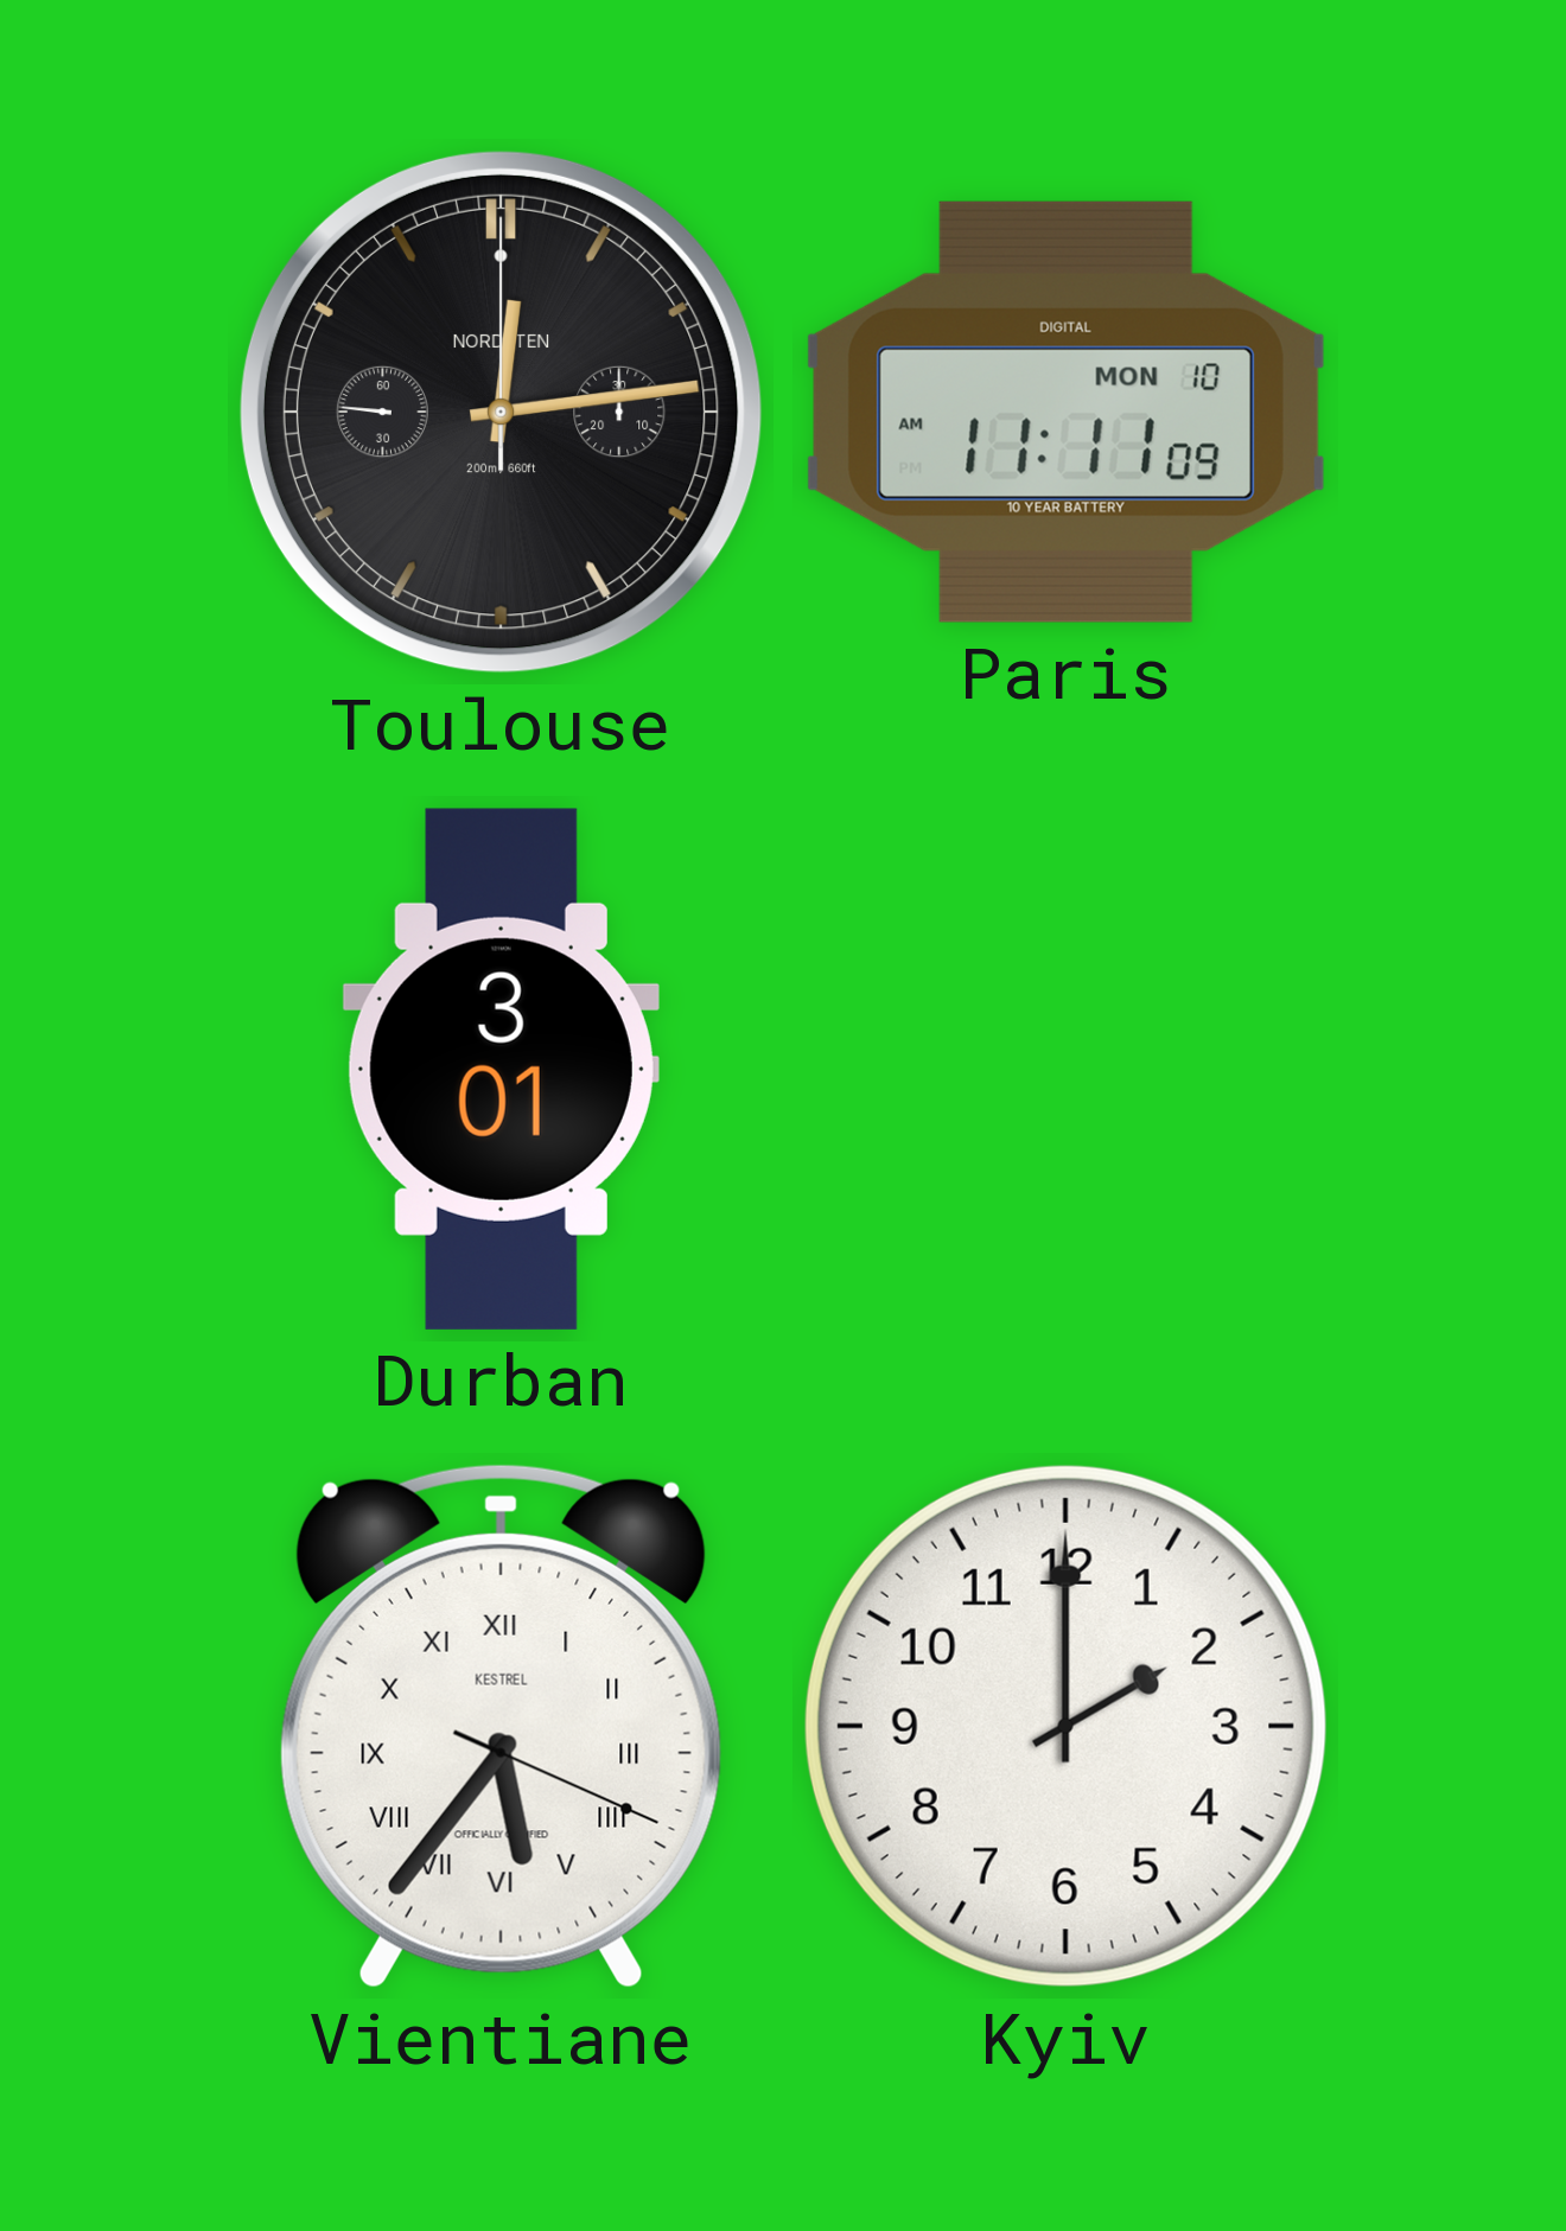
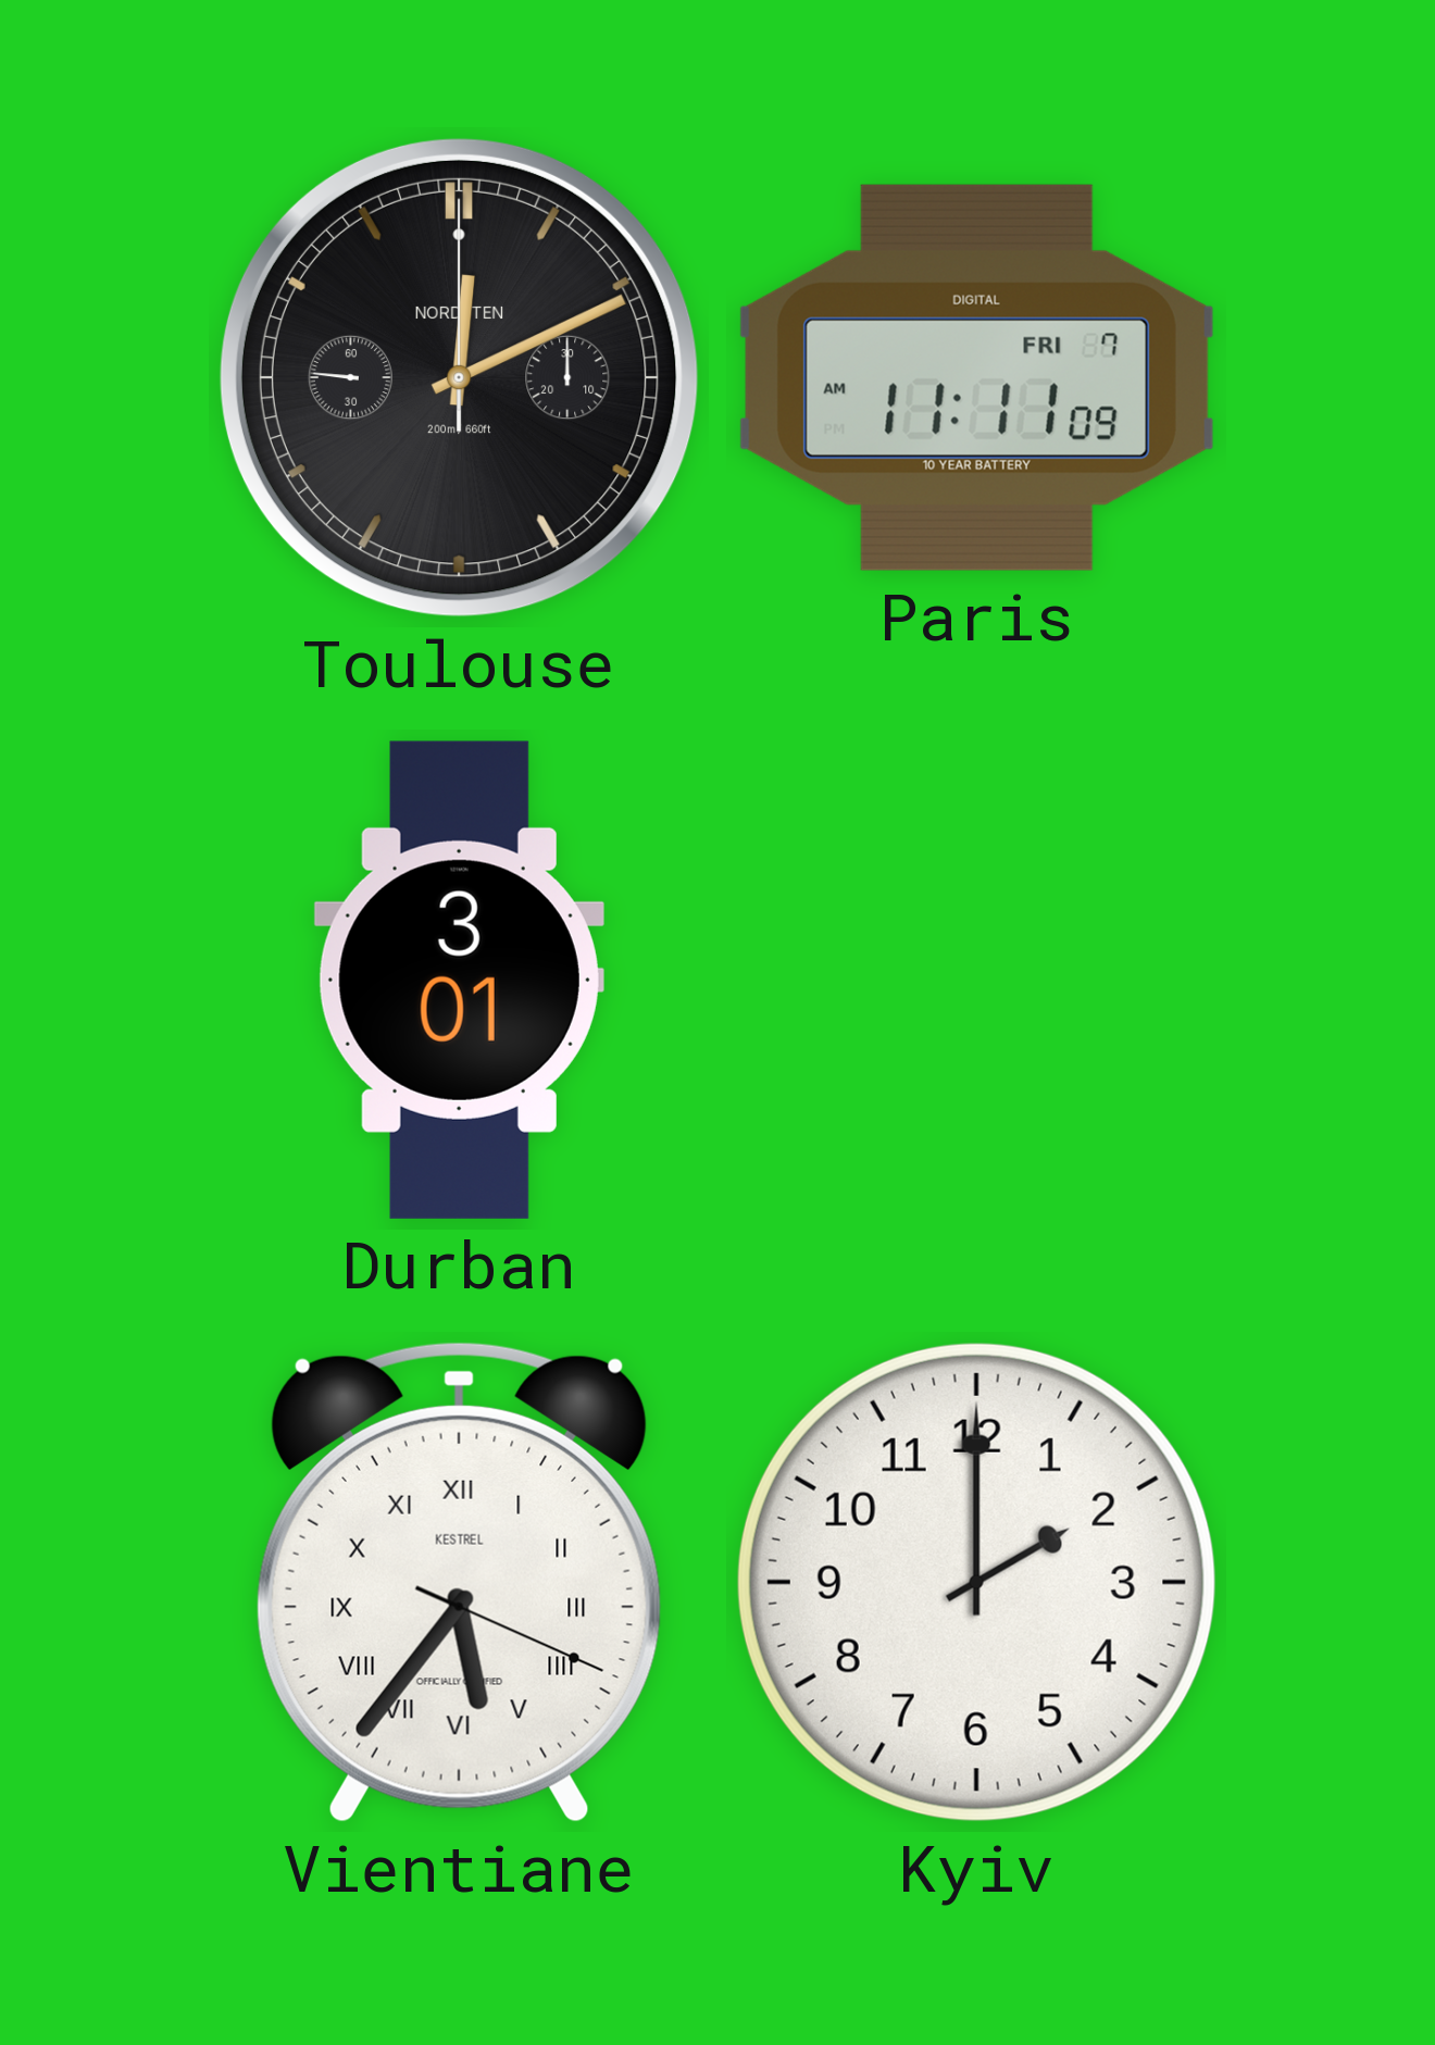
Toulouse: 12:13 -> 12:10 (459, 377)
Paris date: MON 10 -> FRI 7 (976, 377)
